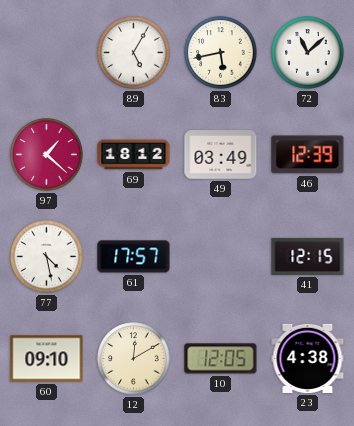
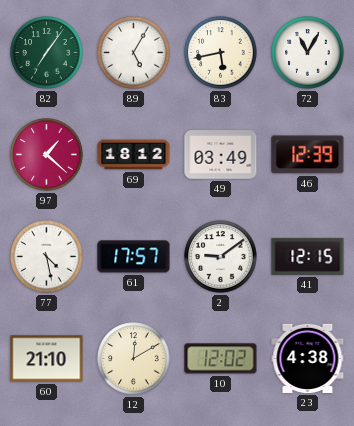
82: none -> 7:06 (47, 53)
72: 11:08 -> 11:05 (308, 53)
2: none -> 9:09 (221, 257)
60: 09:10 -> 21:10 (47, 359)
10: 12:05 -> 12:02 (221, 359)
